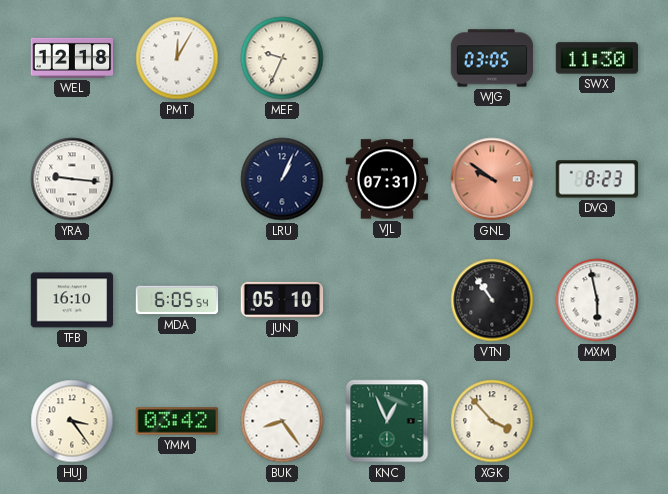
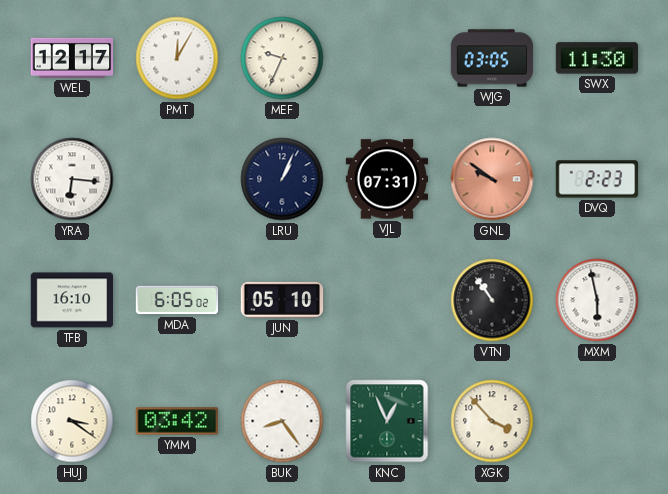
WEL: 12:18 -> 12:17 (72, 58)
YRA: 9:16 -> 6:16 (72, 179)
DVQ: 8:23 -> 2:23 (597, 179)
MDA: 6:05:54 -> 6:05:02 (177, 300)
HUJ: 3:24 -> 3:21 (72, 421)
